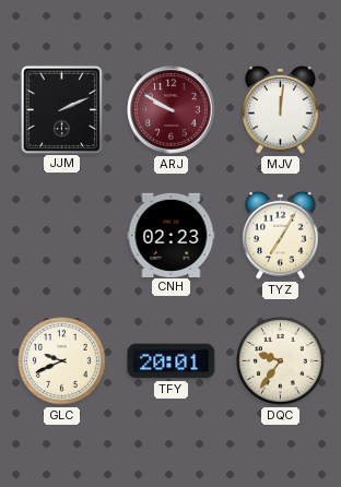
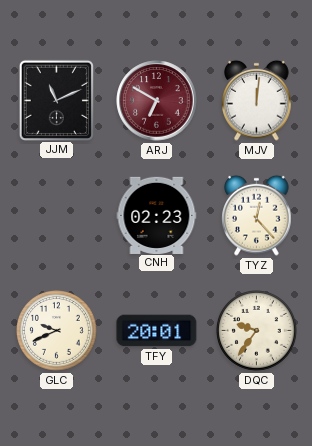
JJM: 2:11 -> 11:11 (56, 100)
ARJ: 9:50 -> 6:50 (157, 101)
TYZ: 7:05 -> 12:23 (257, 215)
